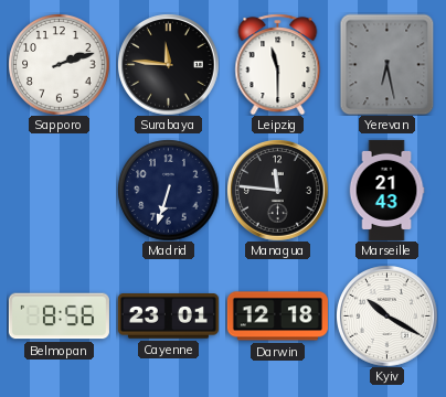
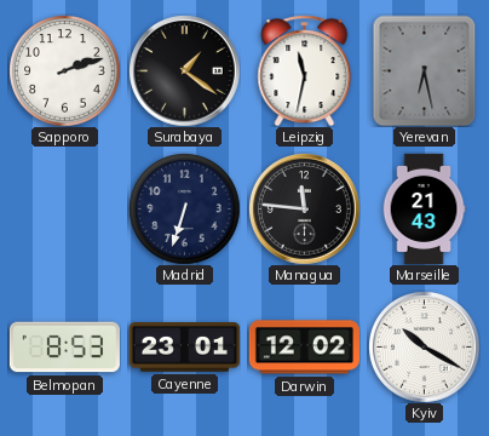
Surabaya: 11:46 -> 1:21 (185, 71)
Leipzig: 11:30 -> 11:32 (305, 70)
Belmopan: 8:56 -> 8:53 (64, 348)
Darwin: 12:18 -> 12:02 (304, 348)
